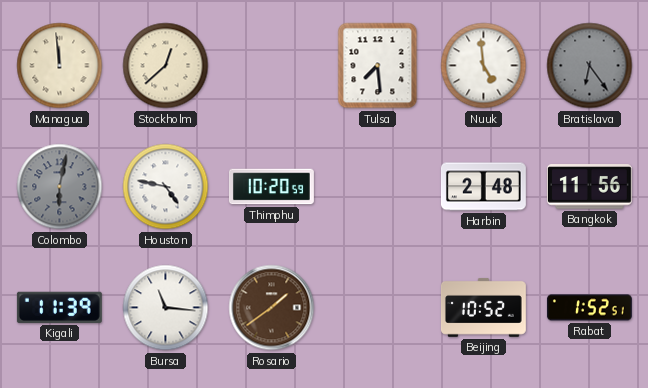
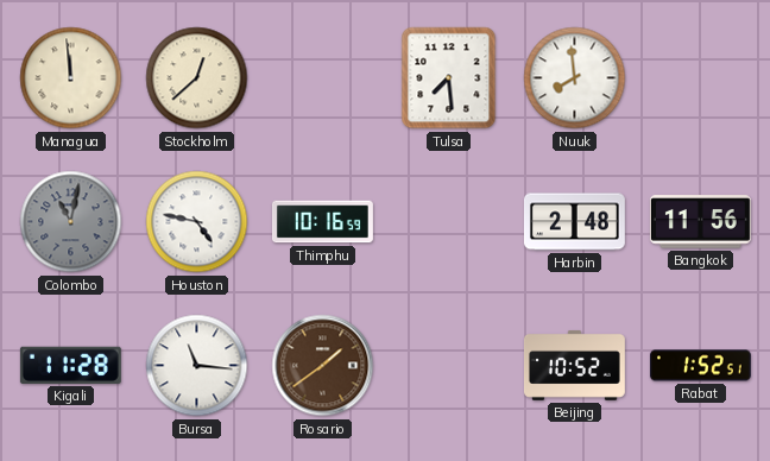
Nuuk: 4:59 -> 7:59 (575, 78)
Bratislava: 6:24 -> none (590, 66)
Colombo: 6:02 -> 11:02 (71, 222)
Thimphu: 10:20 -> 10:16 (323, 222)
Kigali: 11:39 -> 11:28 (70, 365)
